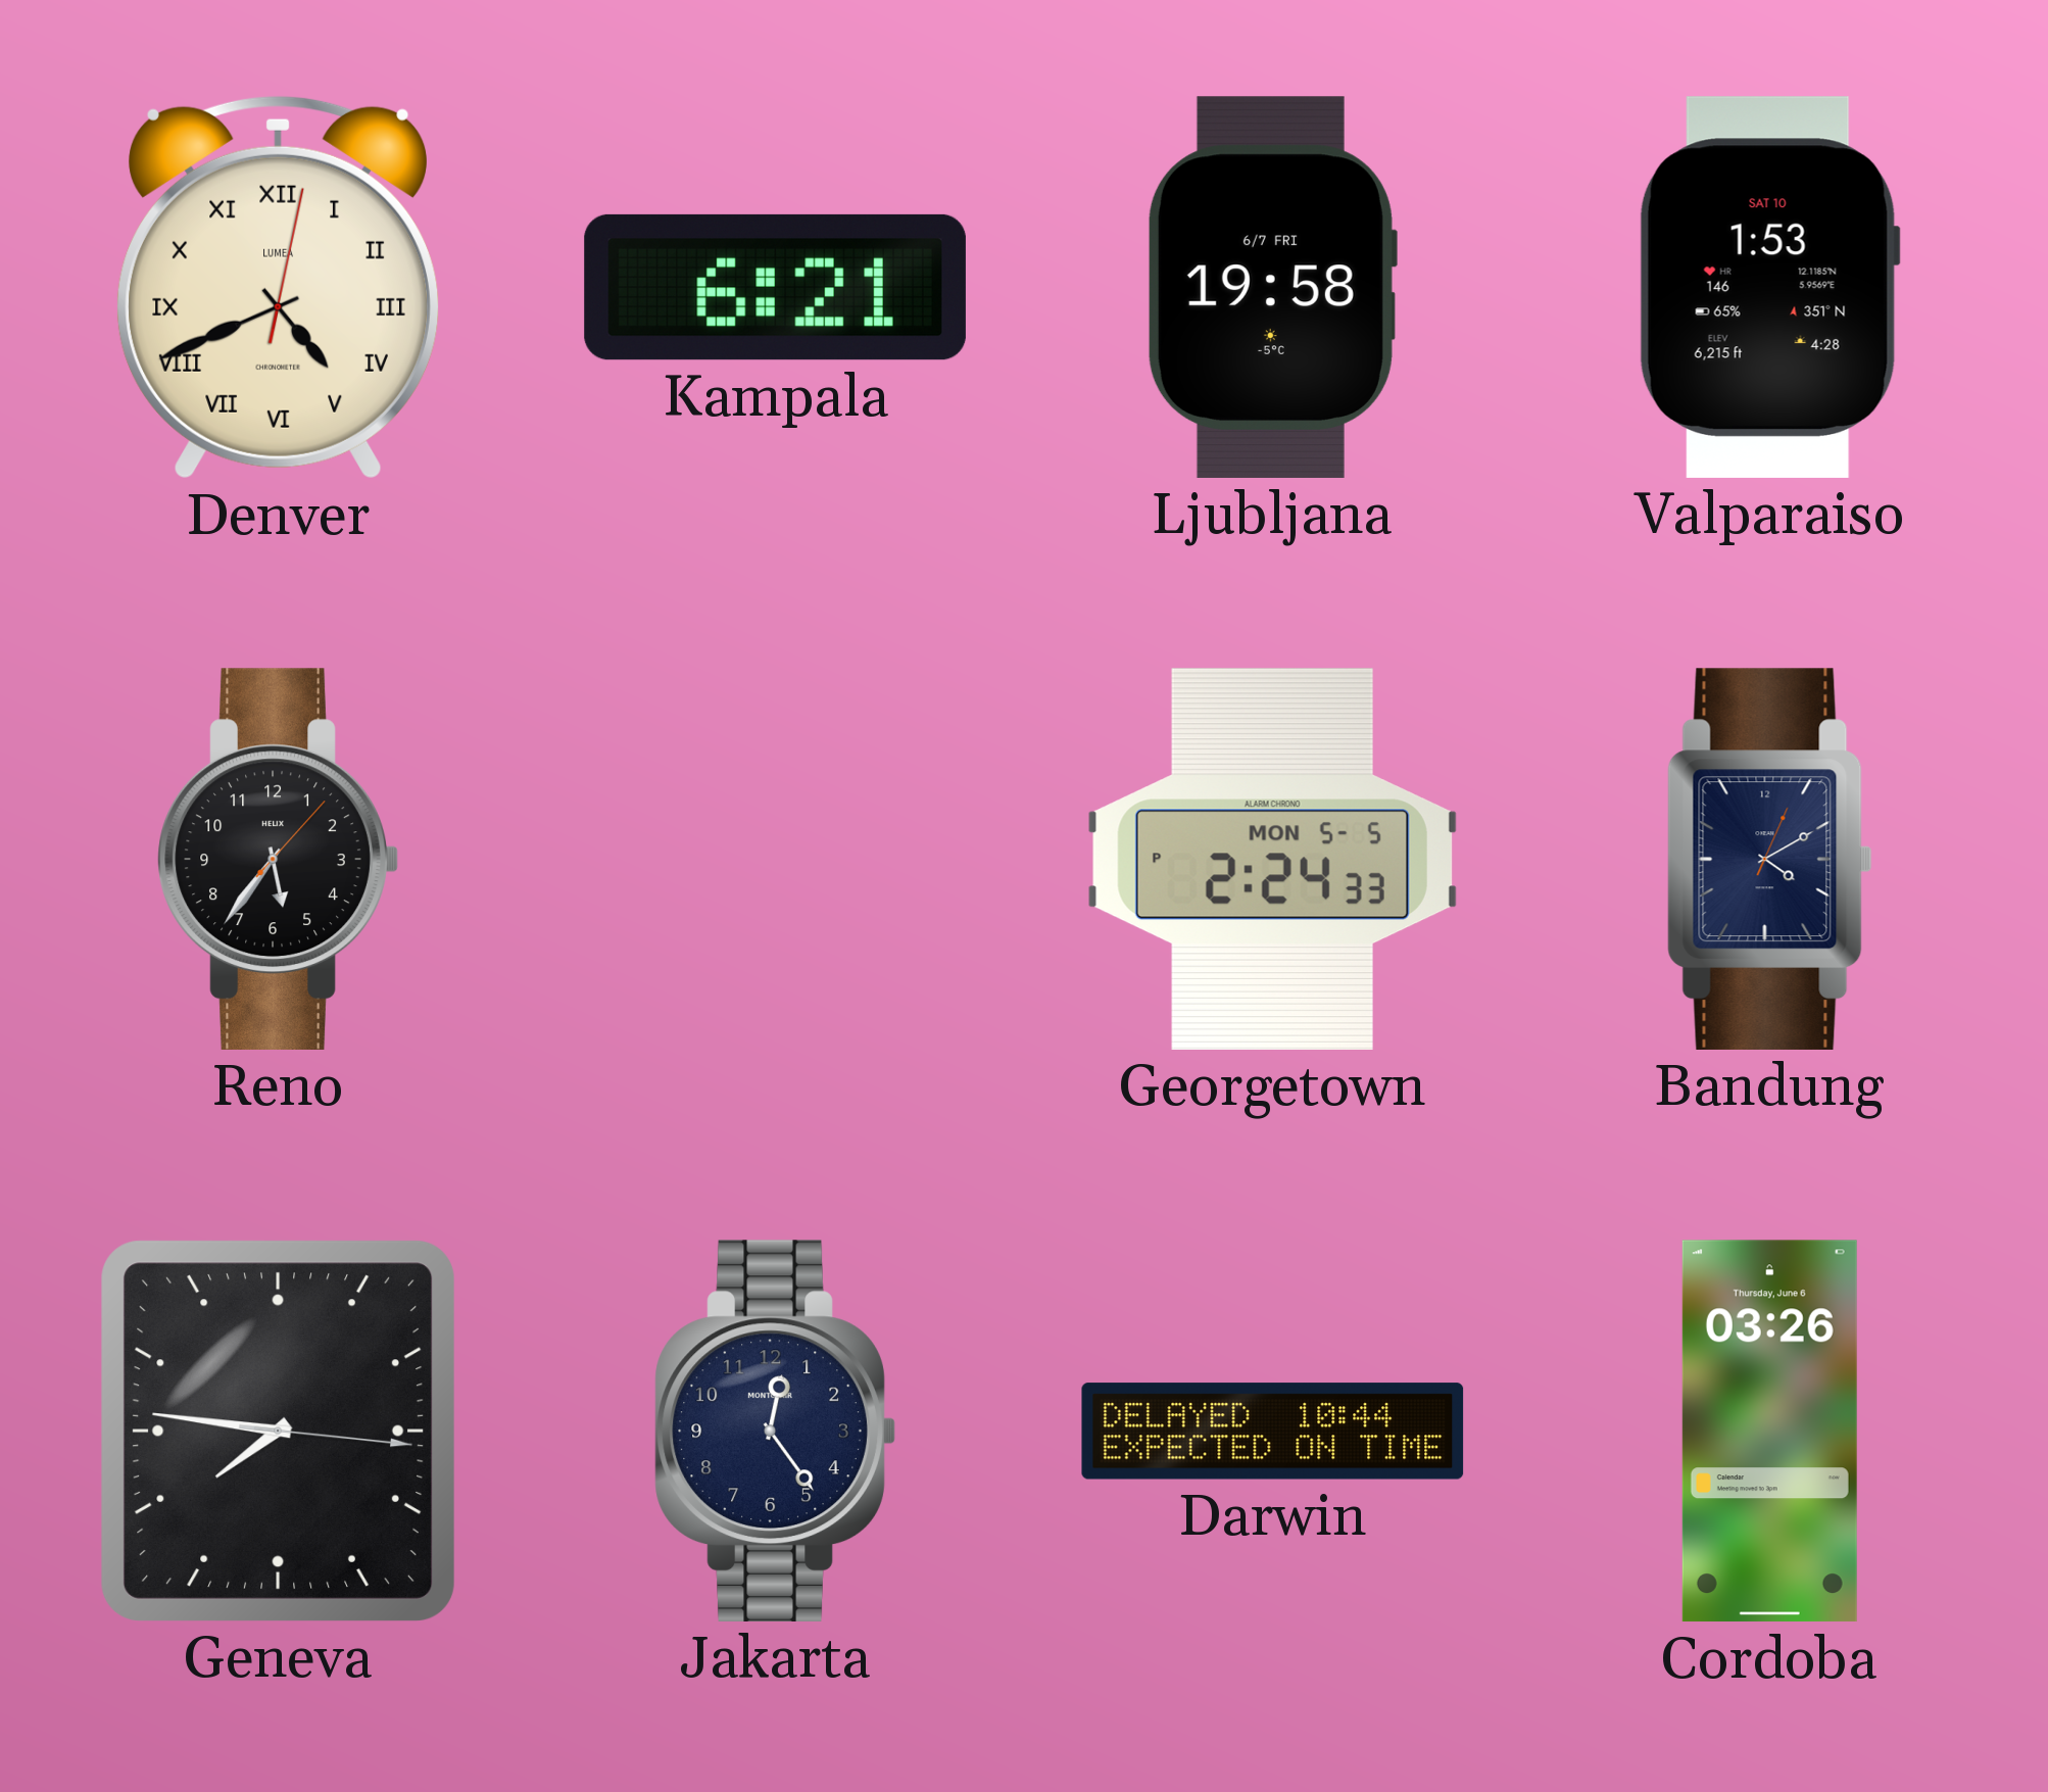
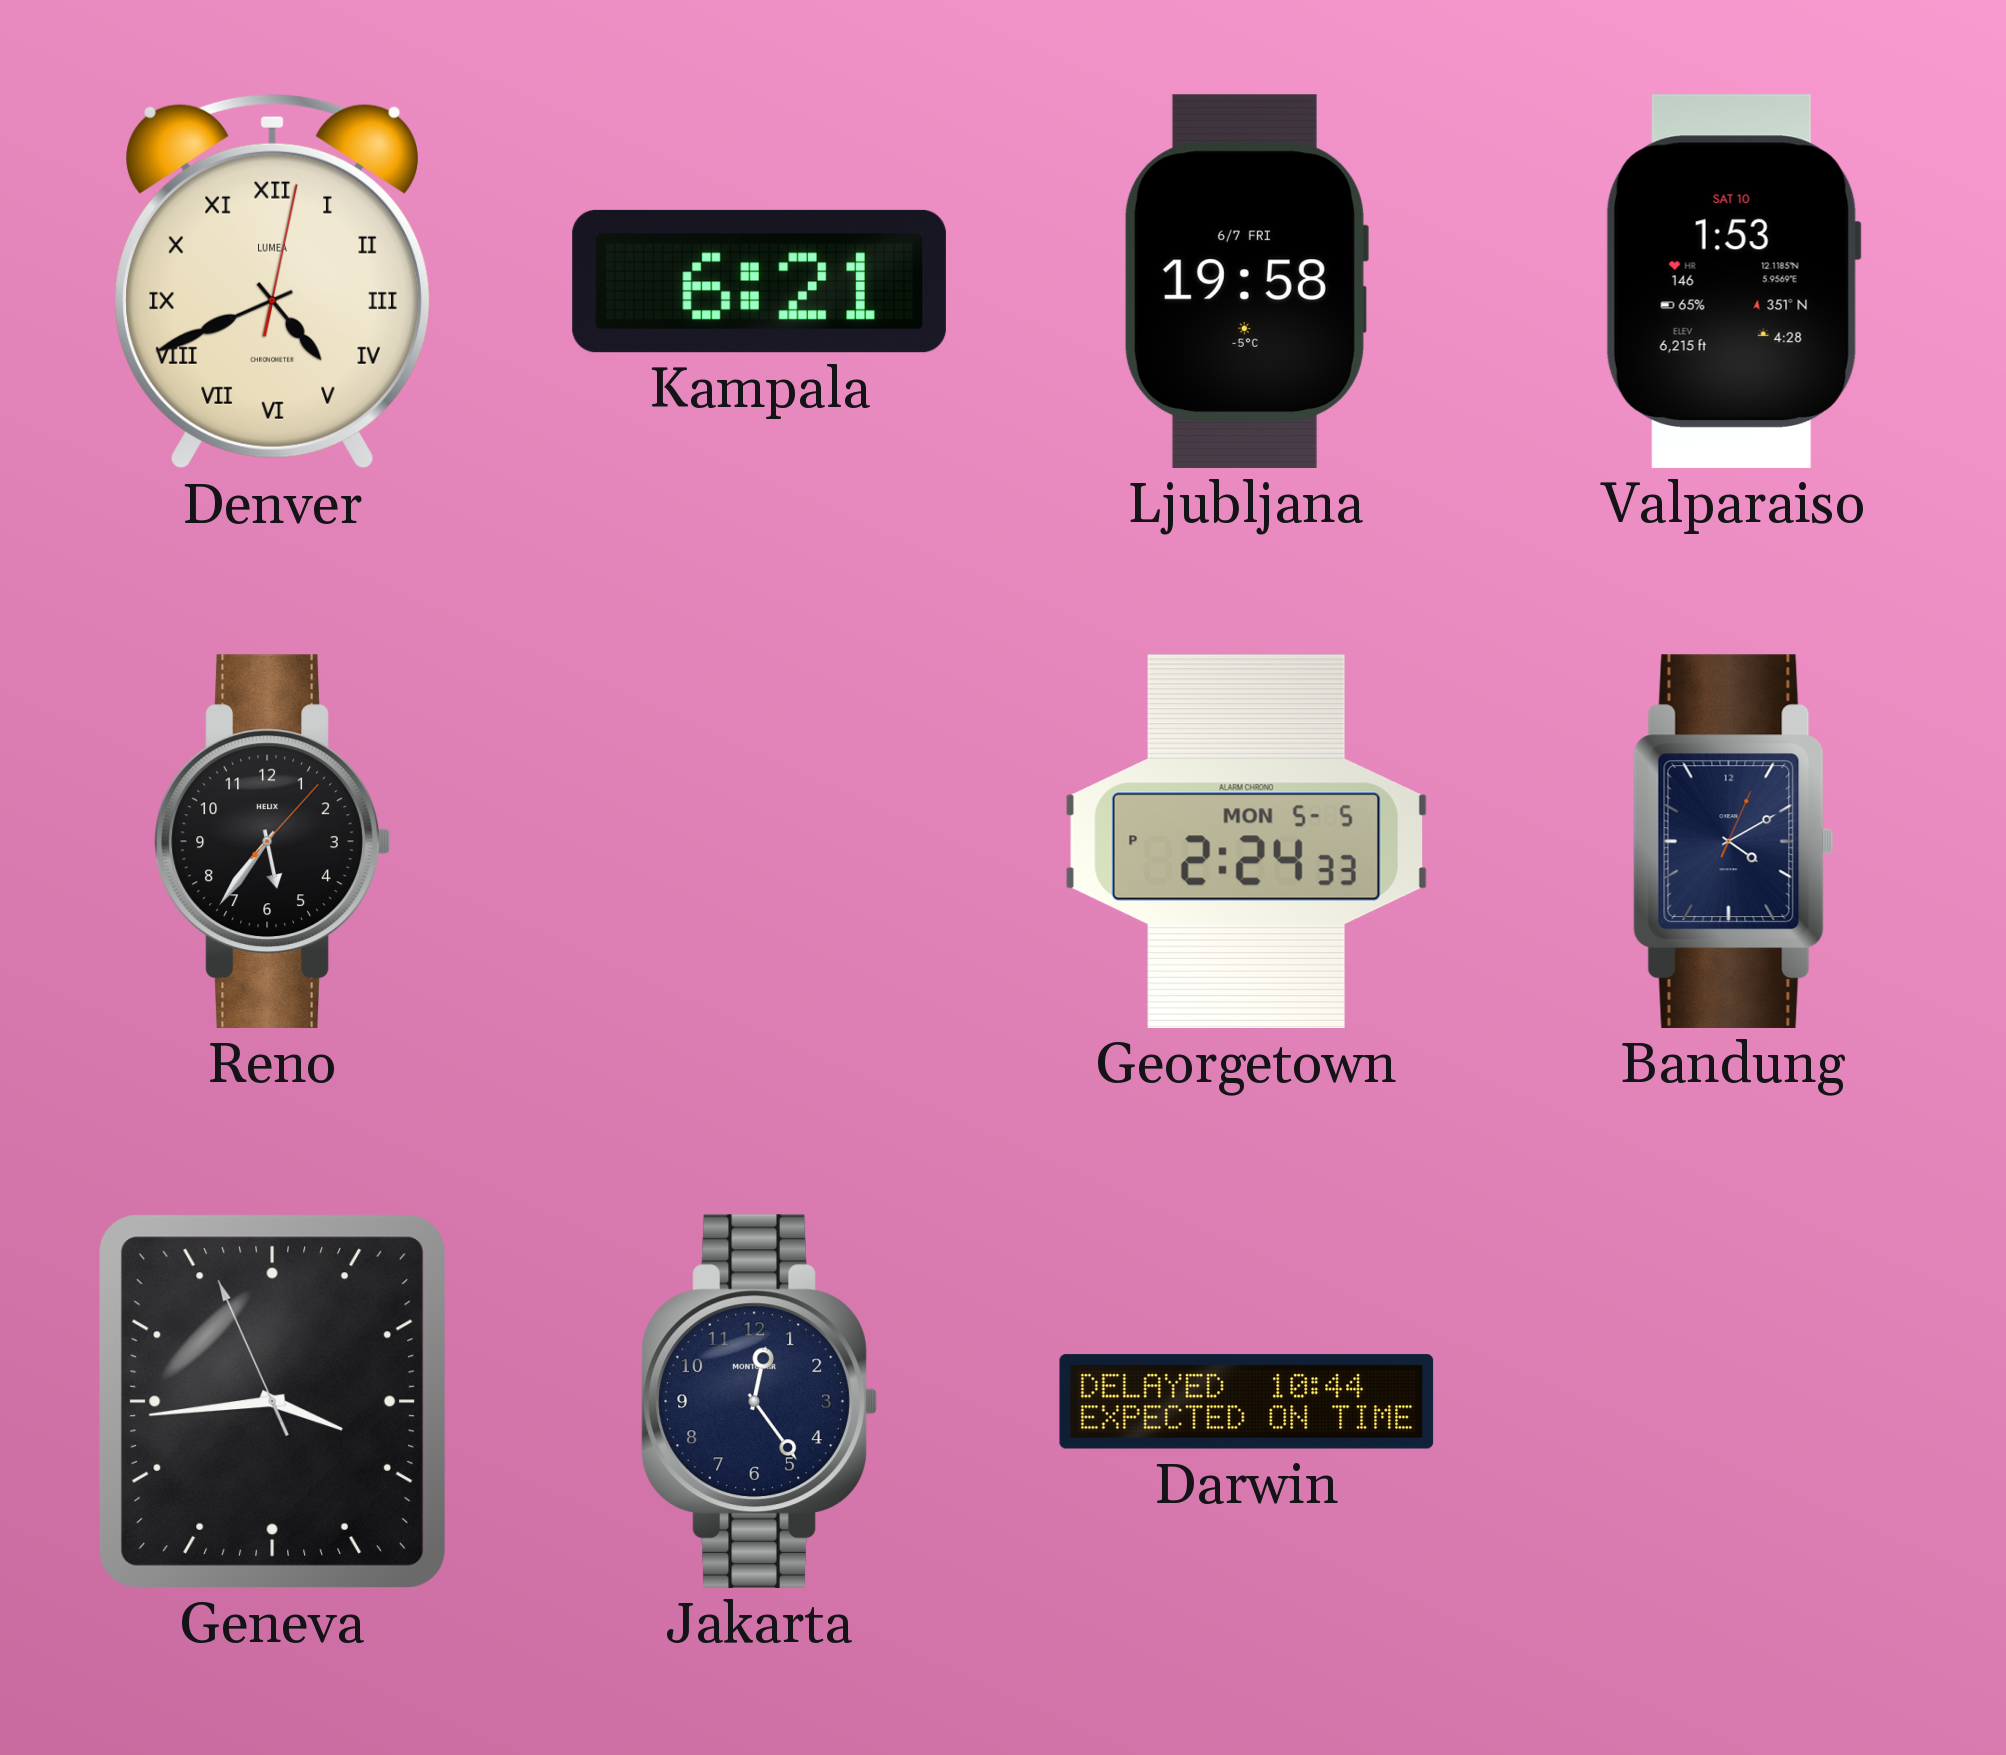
Geneva: 7:46 -> 3:43 (272, 1401)
Cordoba: 03:26 -> none (1769, 1432)
